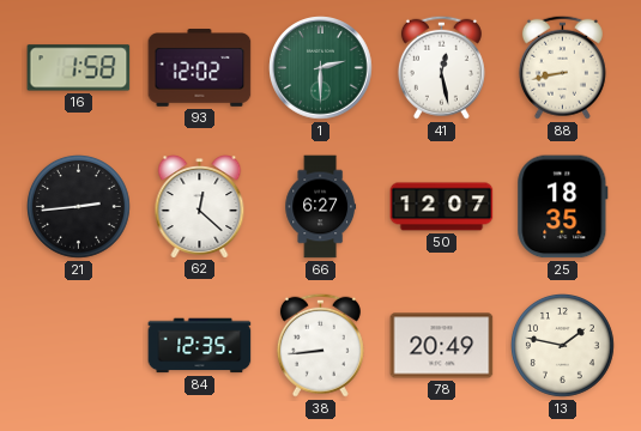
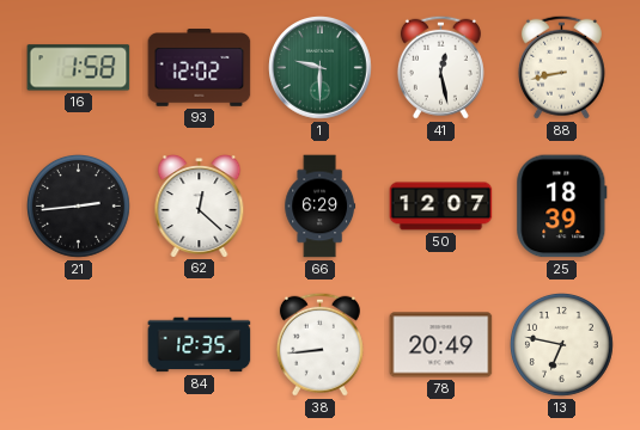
1: 2:30 -> 9:30 (321, 68)
66: 6:27 -> 6:29 (321, 207)
25: 18:35 -> 18:39 (562, 207)
13: 1:47 -> 6:47 (562, 345)
